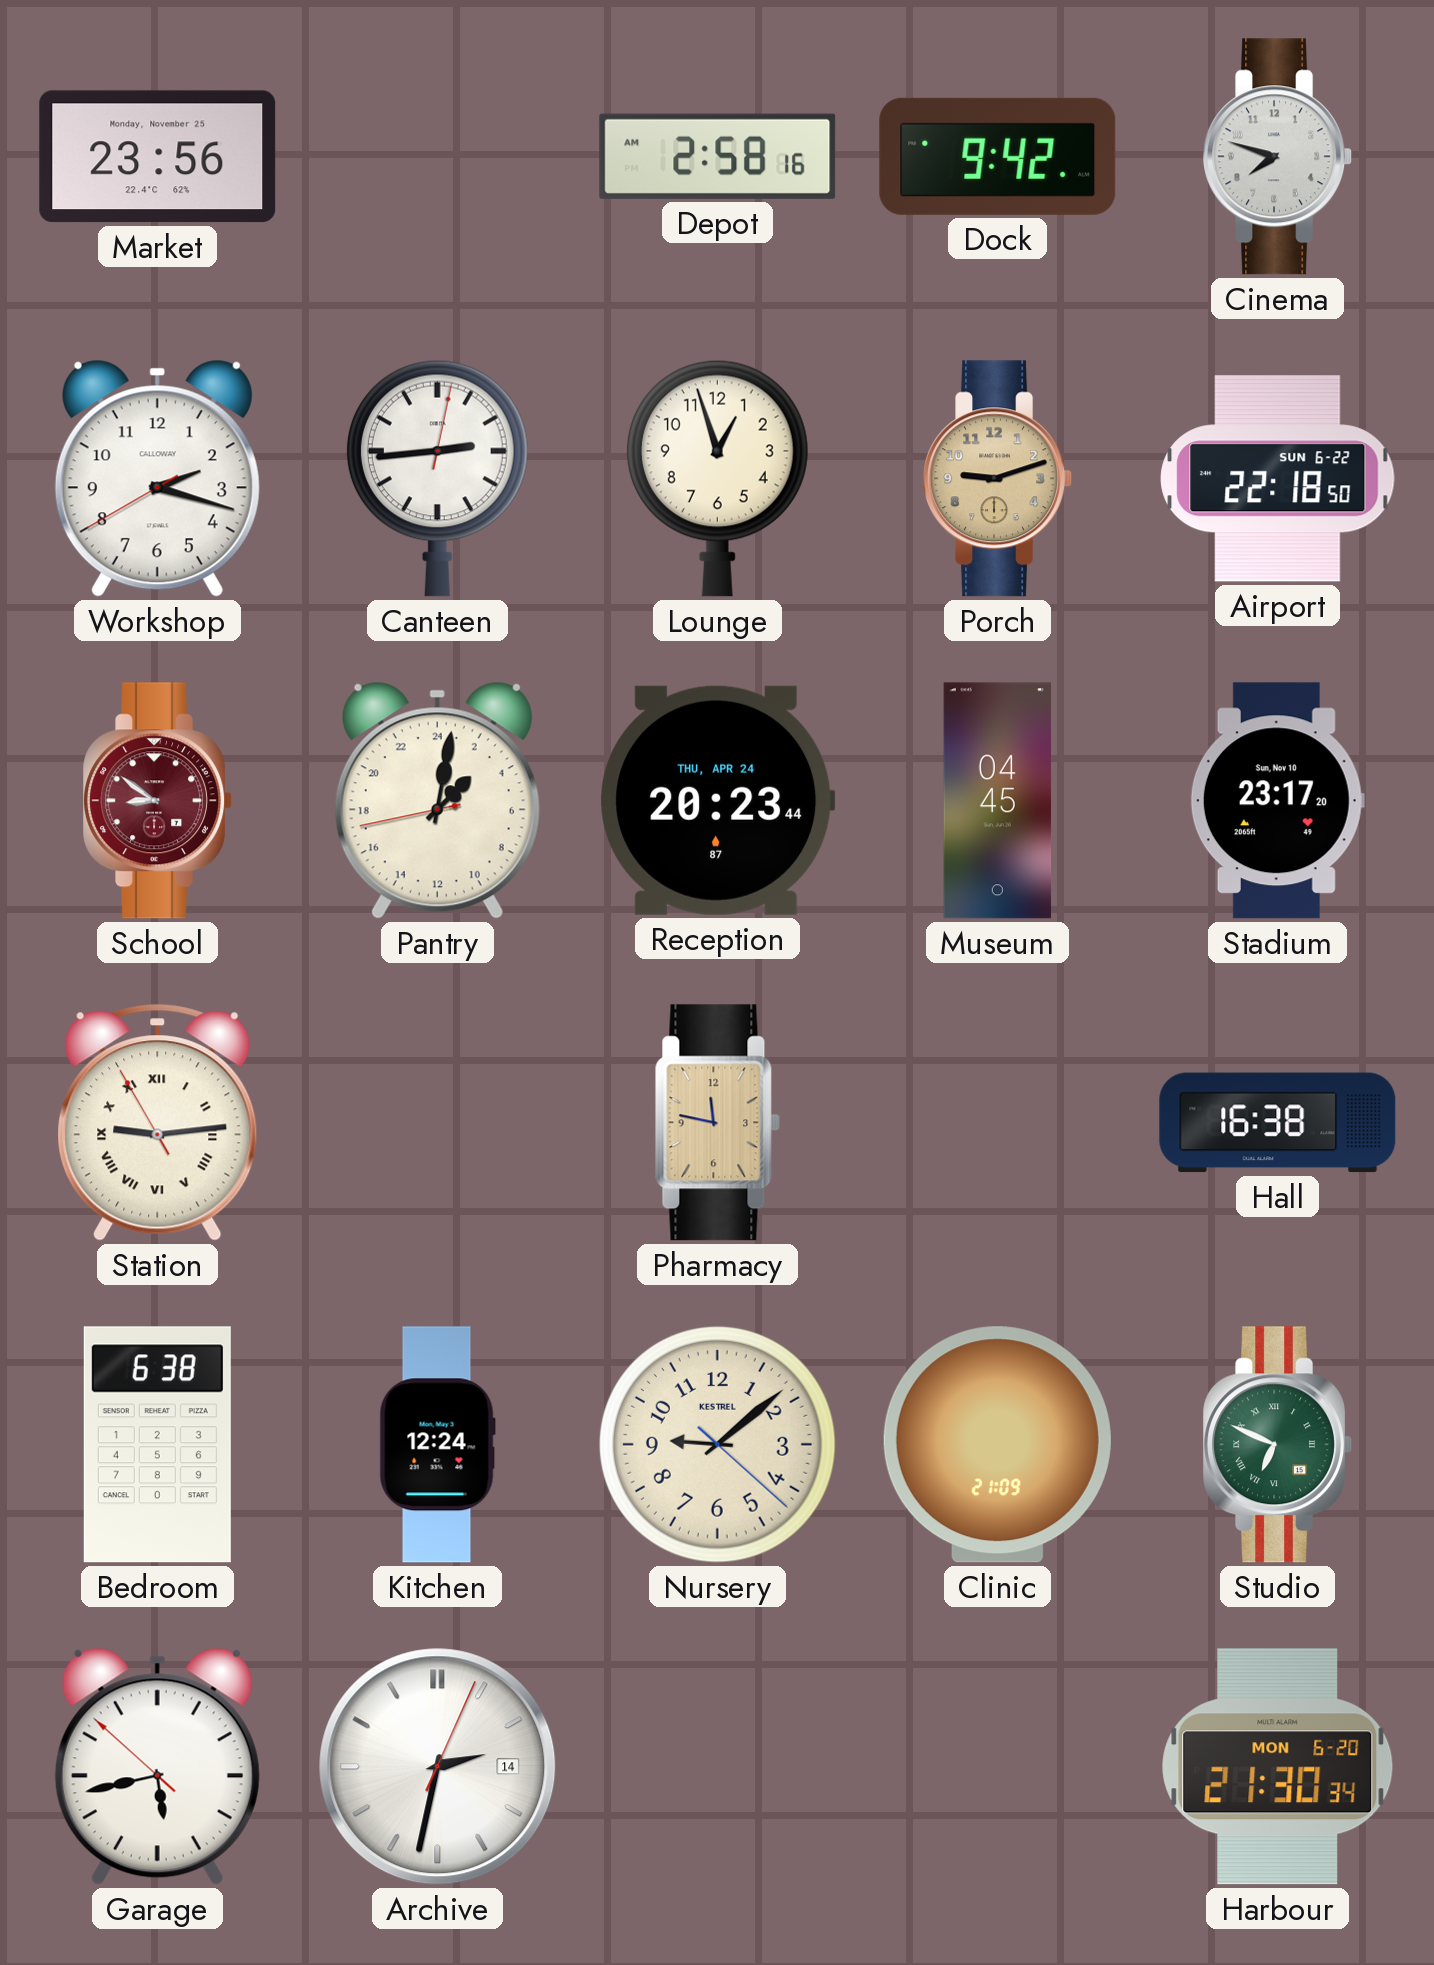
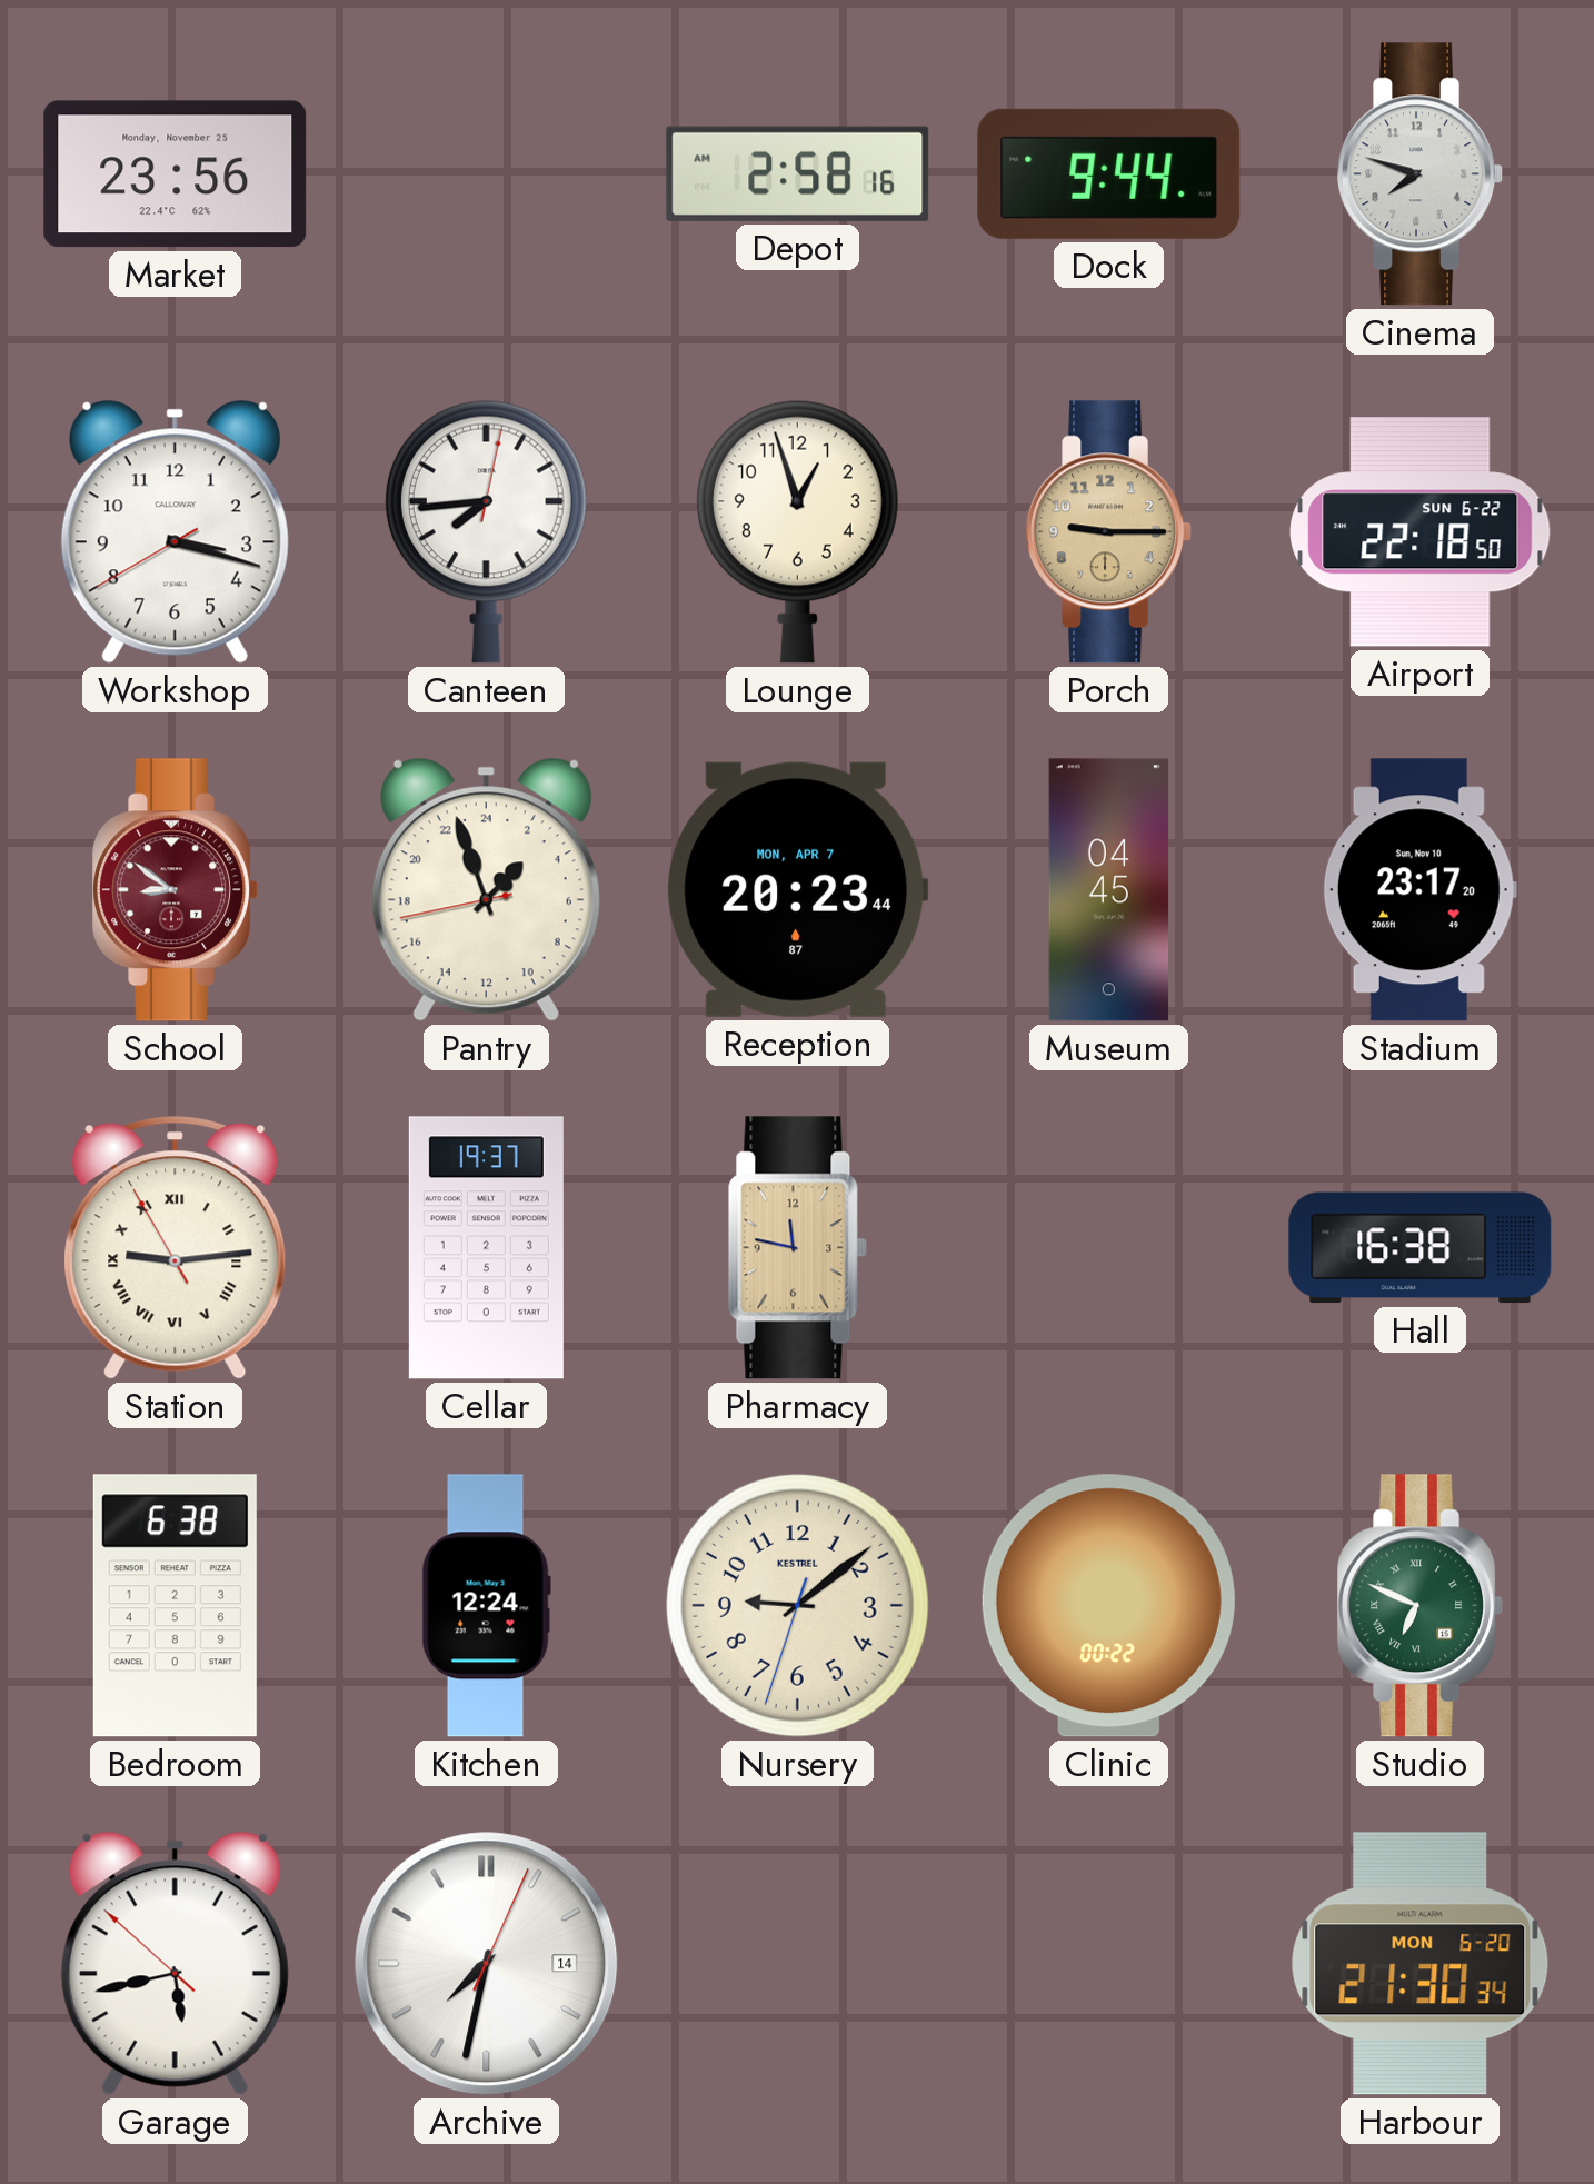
Dock: 9:42 -> 9:44 (1109, 173)
Workshop: 2:17 -> 3:17 (175, 531)
Canteen: 2:44 -> 7:44 (486, 531)
Porch: 9:12 -> 9:15 (1109, 532)
Pantry: 3:01 -> 2:56 (486, 889)
Reception date: THU, APR 24 -> MON, APR 7 (798, 889)
Cellar: none -> 19:37 (486, 1248)
Nursery: 9:08:22 -> 9:08:33 (797, 1605)
Clinic: 21:09 -> 00:22 (1108, 1606)
Archive: 2:32 -> 7:32 (487, 1964)
